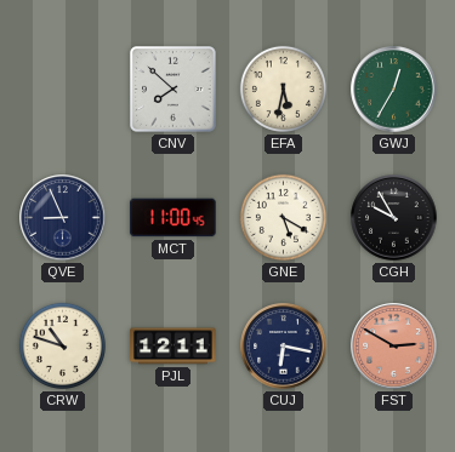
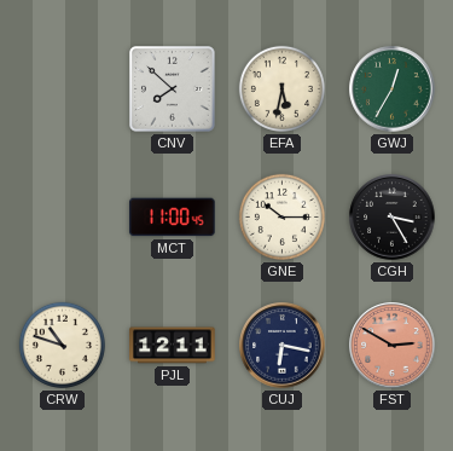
QVE: 8:56 -> none (63, 218)
GNE: 5:20 -> 10:15 (281, 216)
CGH: 9:55 -> 3:25 (393, 218)
